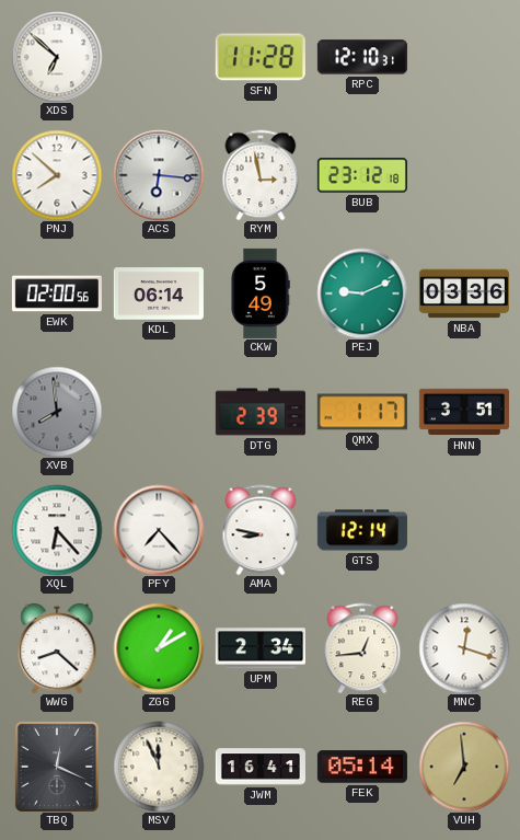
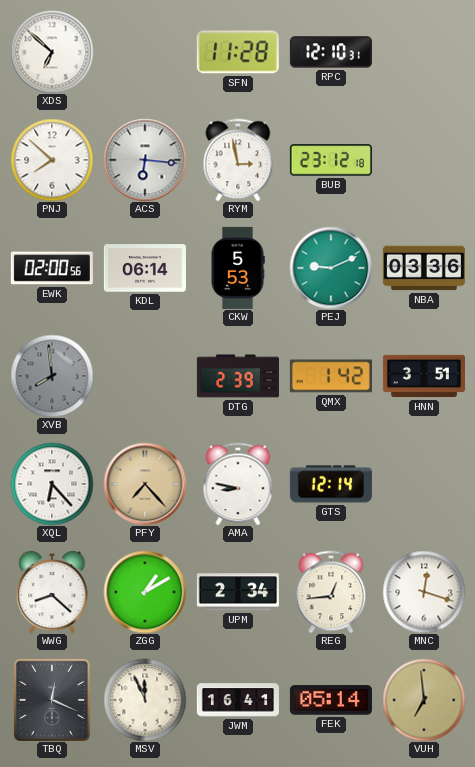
CKW: 5:49 -> 5:53 (238, 268)
QMX: 1:17 -> 1:42 (331, 376)
PFY dial: white -> champagne (145, 484)
